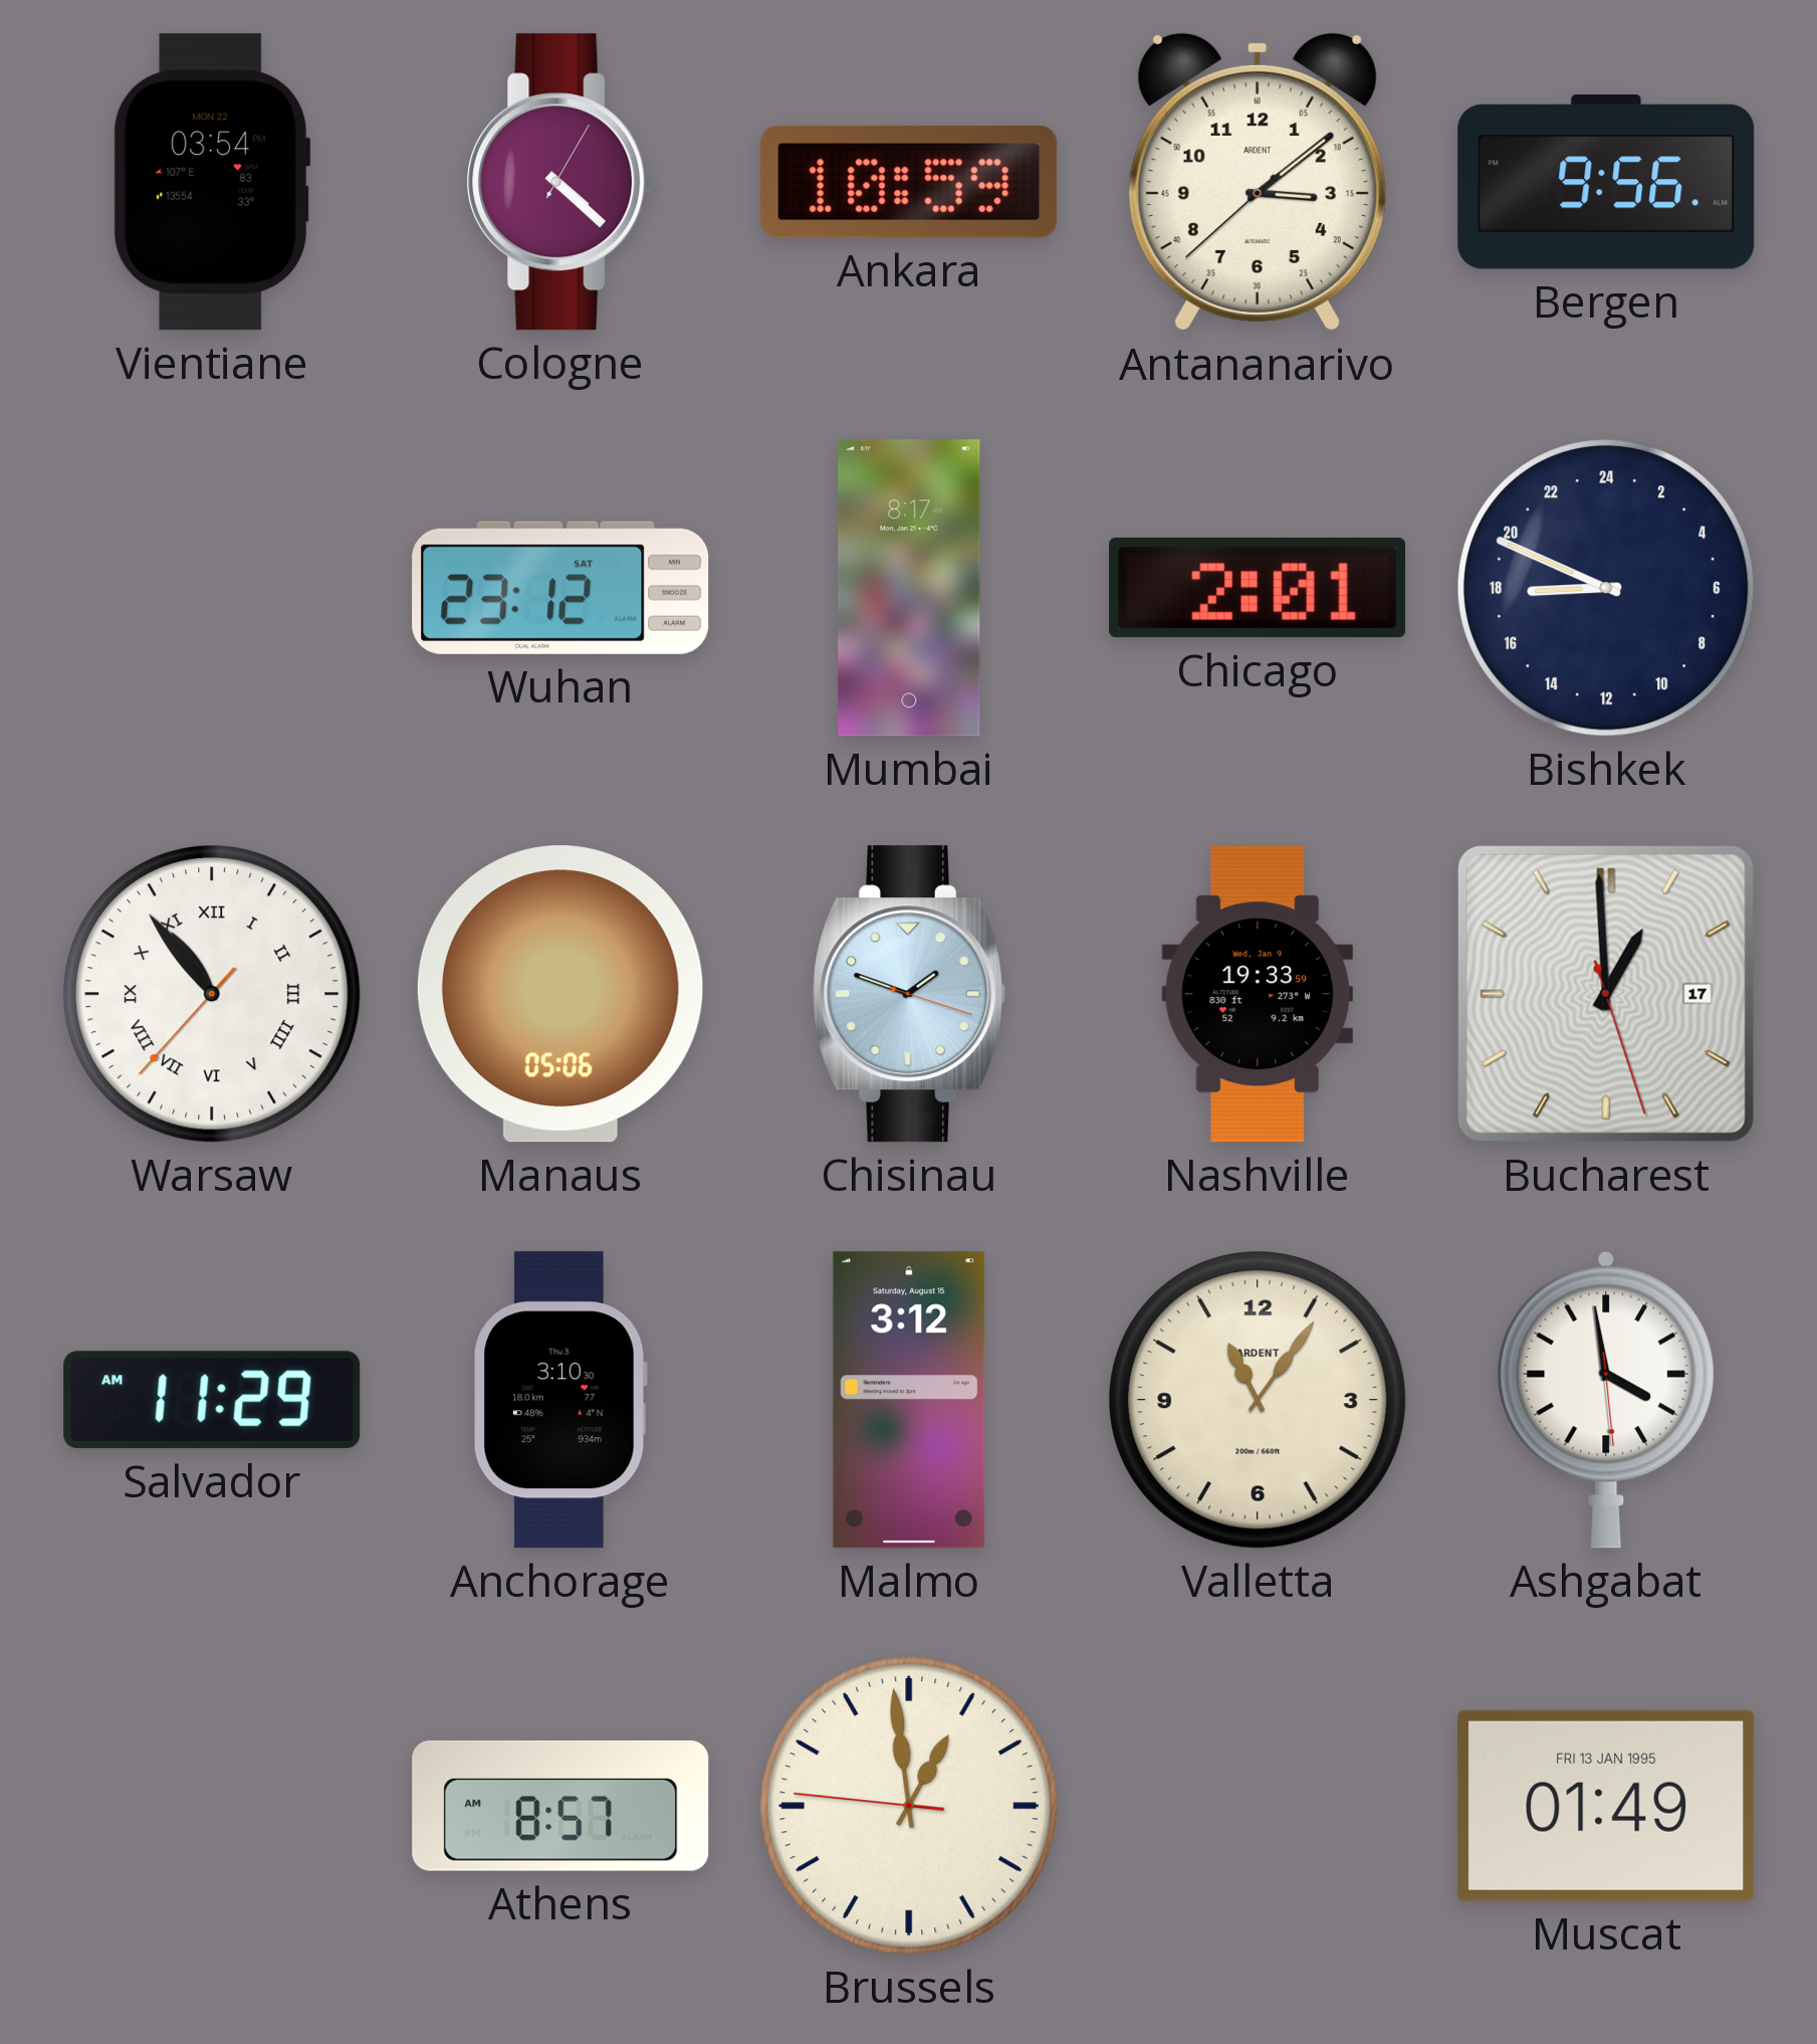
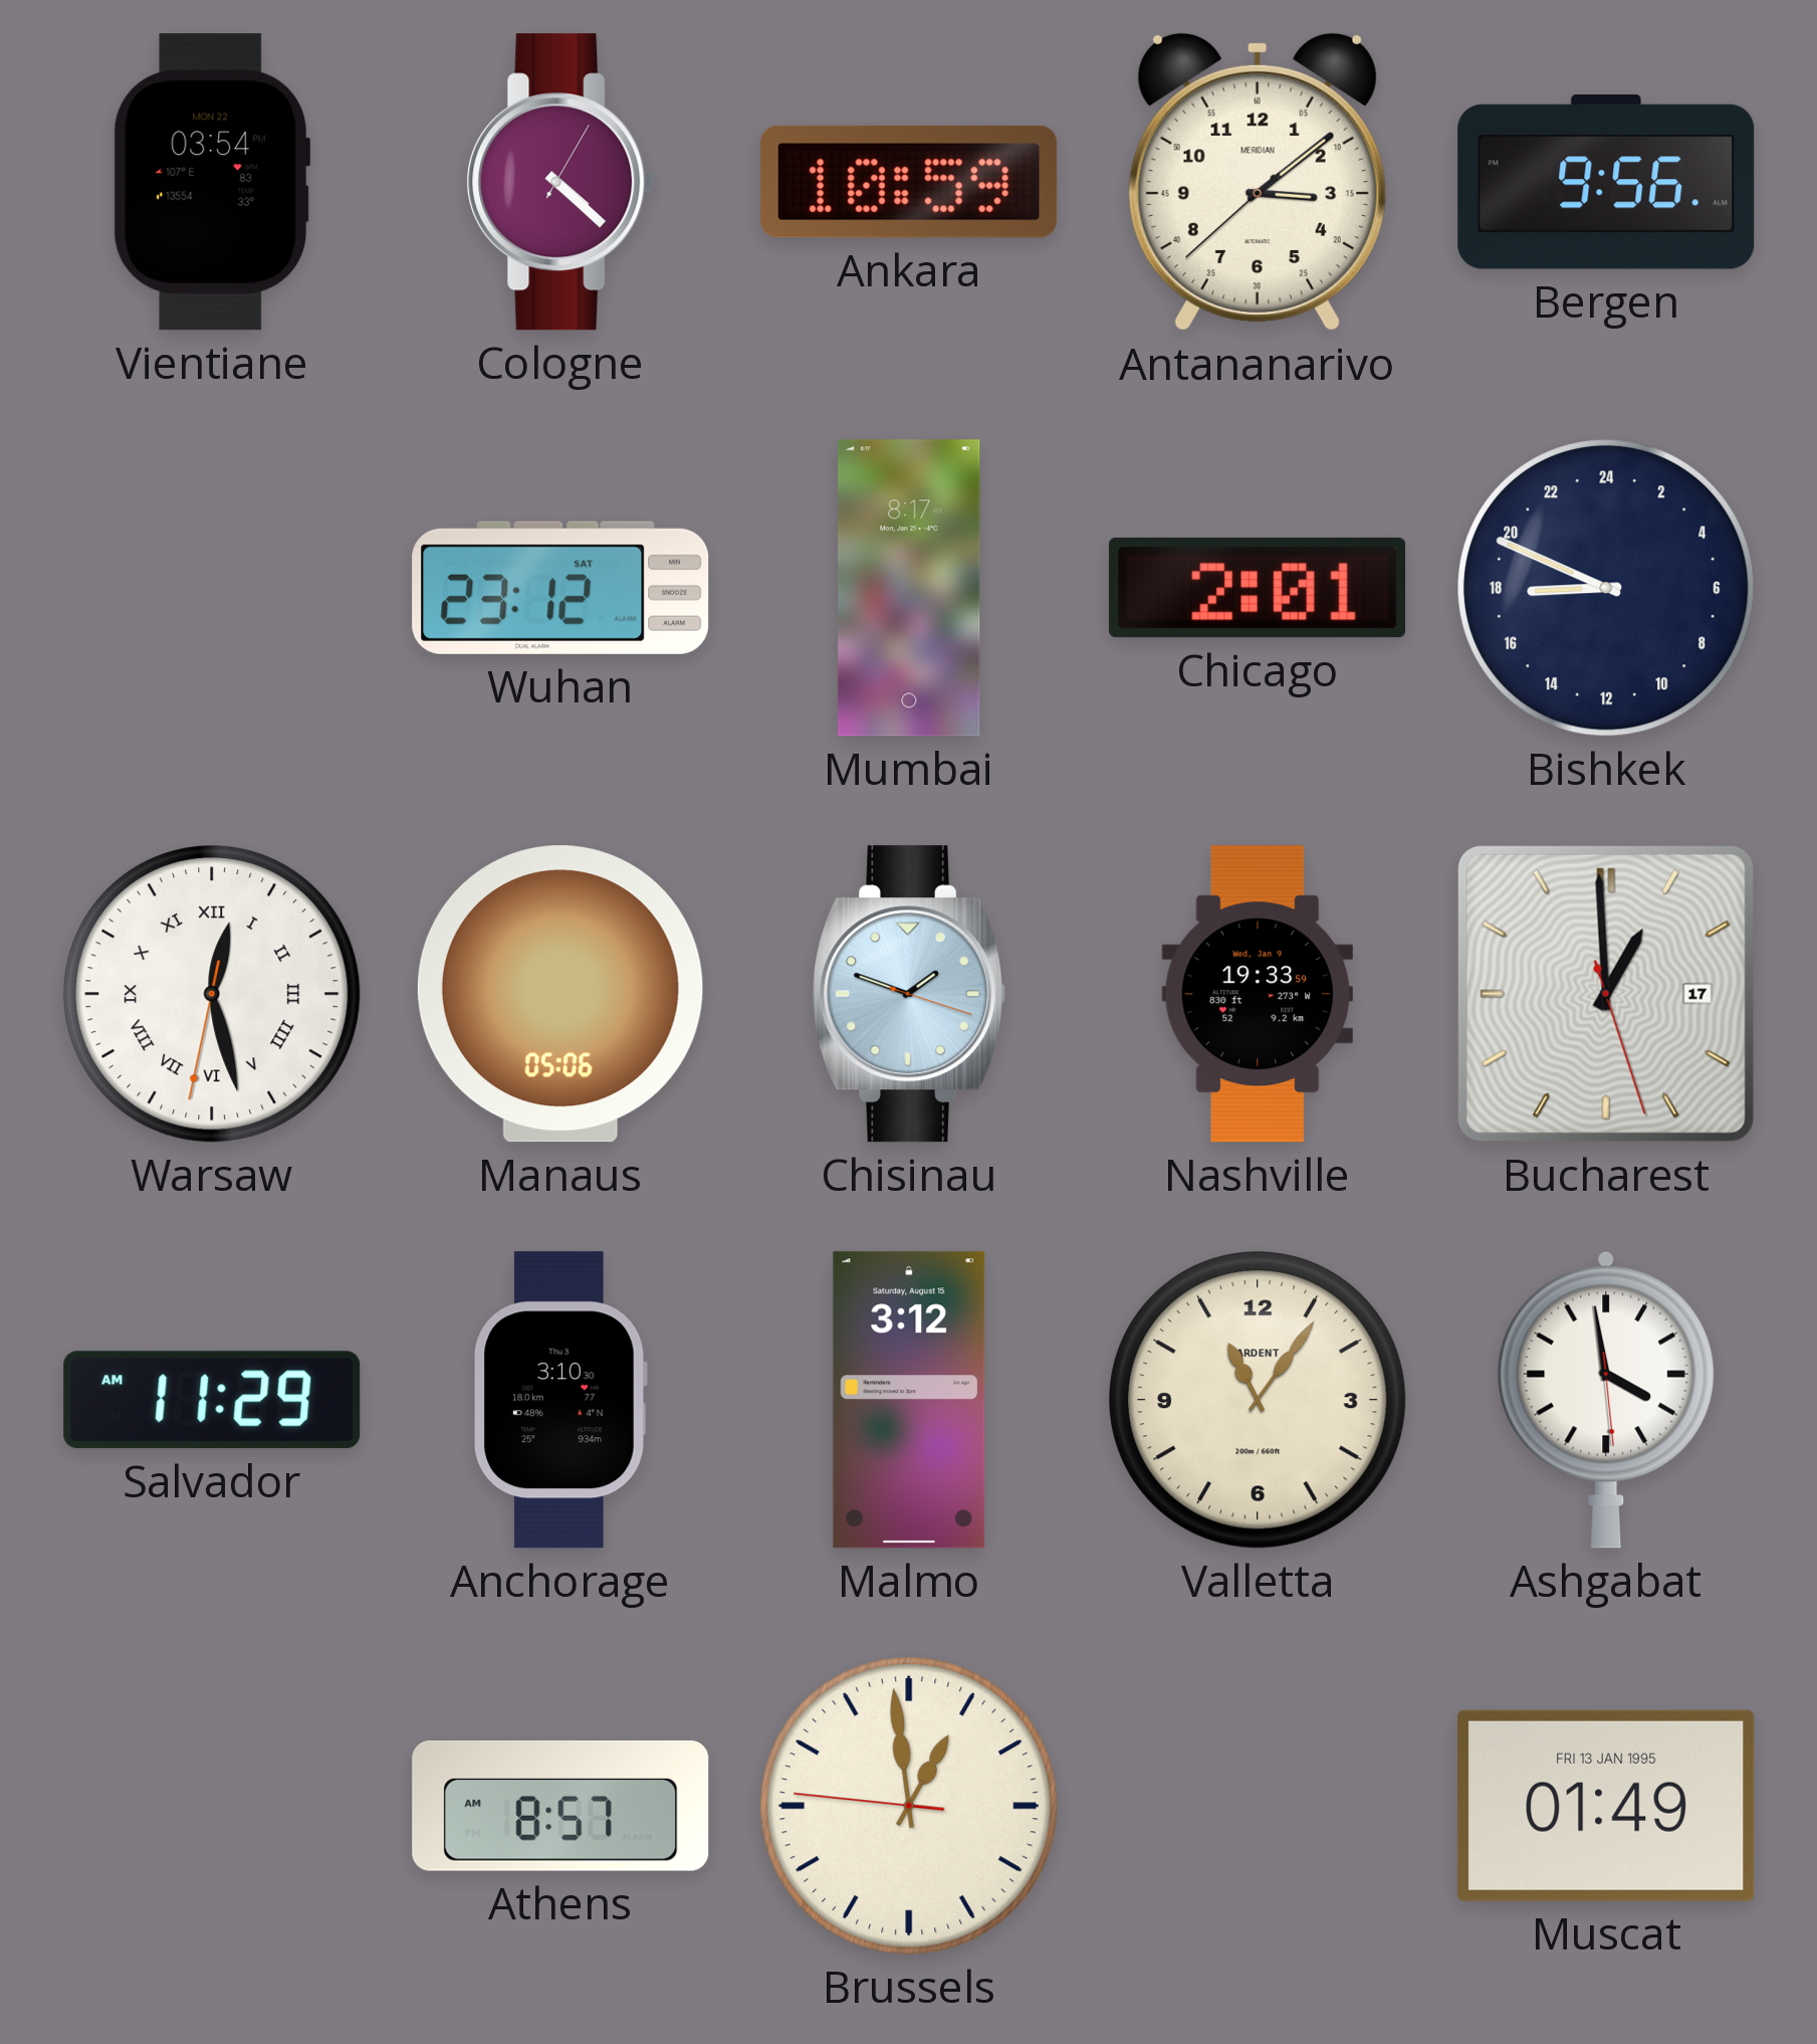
Antananarivo brand: ARDENT -> MERIDIAN (1258, 182)
Warsaw: 10:53 -> 12:27 (213, 995)
